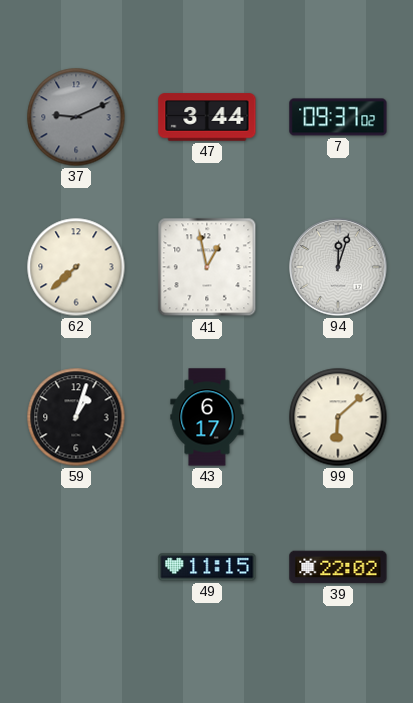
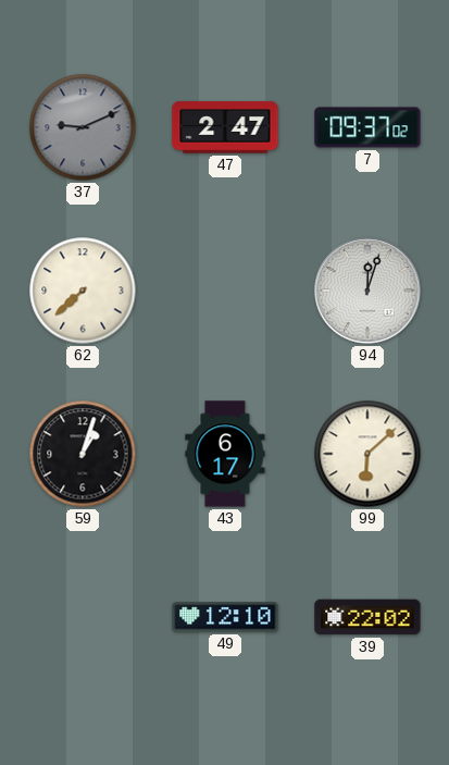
47: 3:44 -> 2:47 (225, 127)
41: 12:58 -> none (207, 267)
49: 11:15 -> 12:10 (225, 617)
